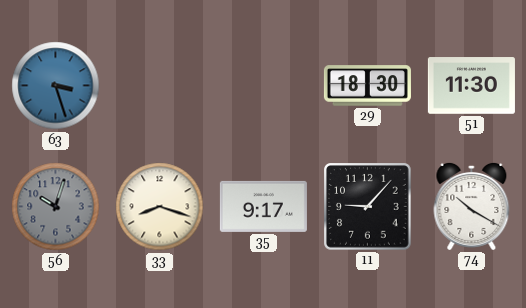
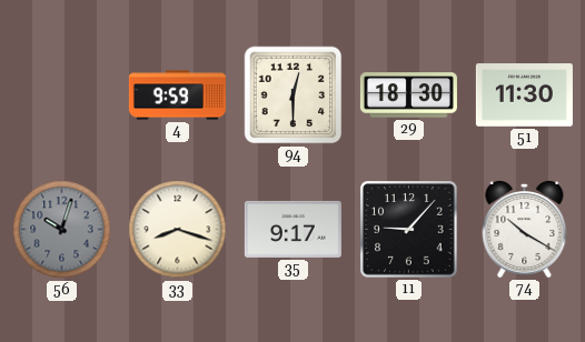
63: 3:27 -> none (56, 86)
4: none -> 9:59 (177, 95)
94: none -> 12:30 (294, 95)
